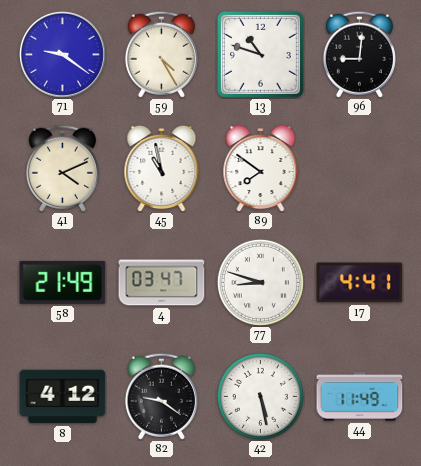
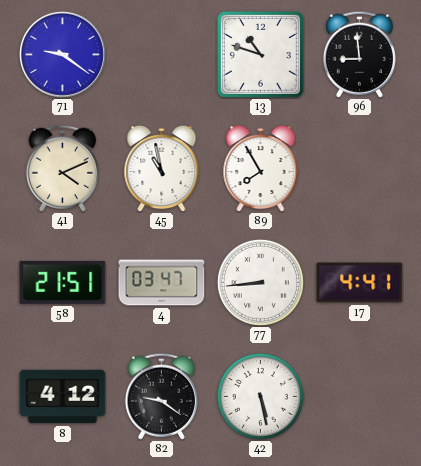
59: 4:25 -> none (161, 54)
96: 9:01 -> 8:59 (359, 54)
89: 7:51 -> 7:55 (261, 168)
58: 21:49 -> 21:51 (63, 282)
77: 8:48 -> 8:44 (260, 282)
44: 11:49 -> none (360, 397)
